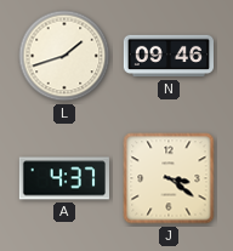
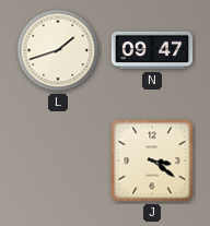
N: 09:46 -> 09:47 (152, 50)
A: 4:37 -> none (63, 178)
